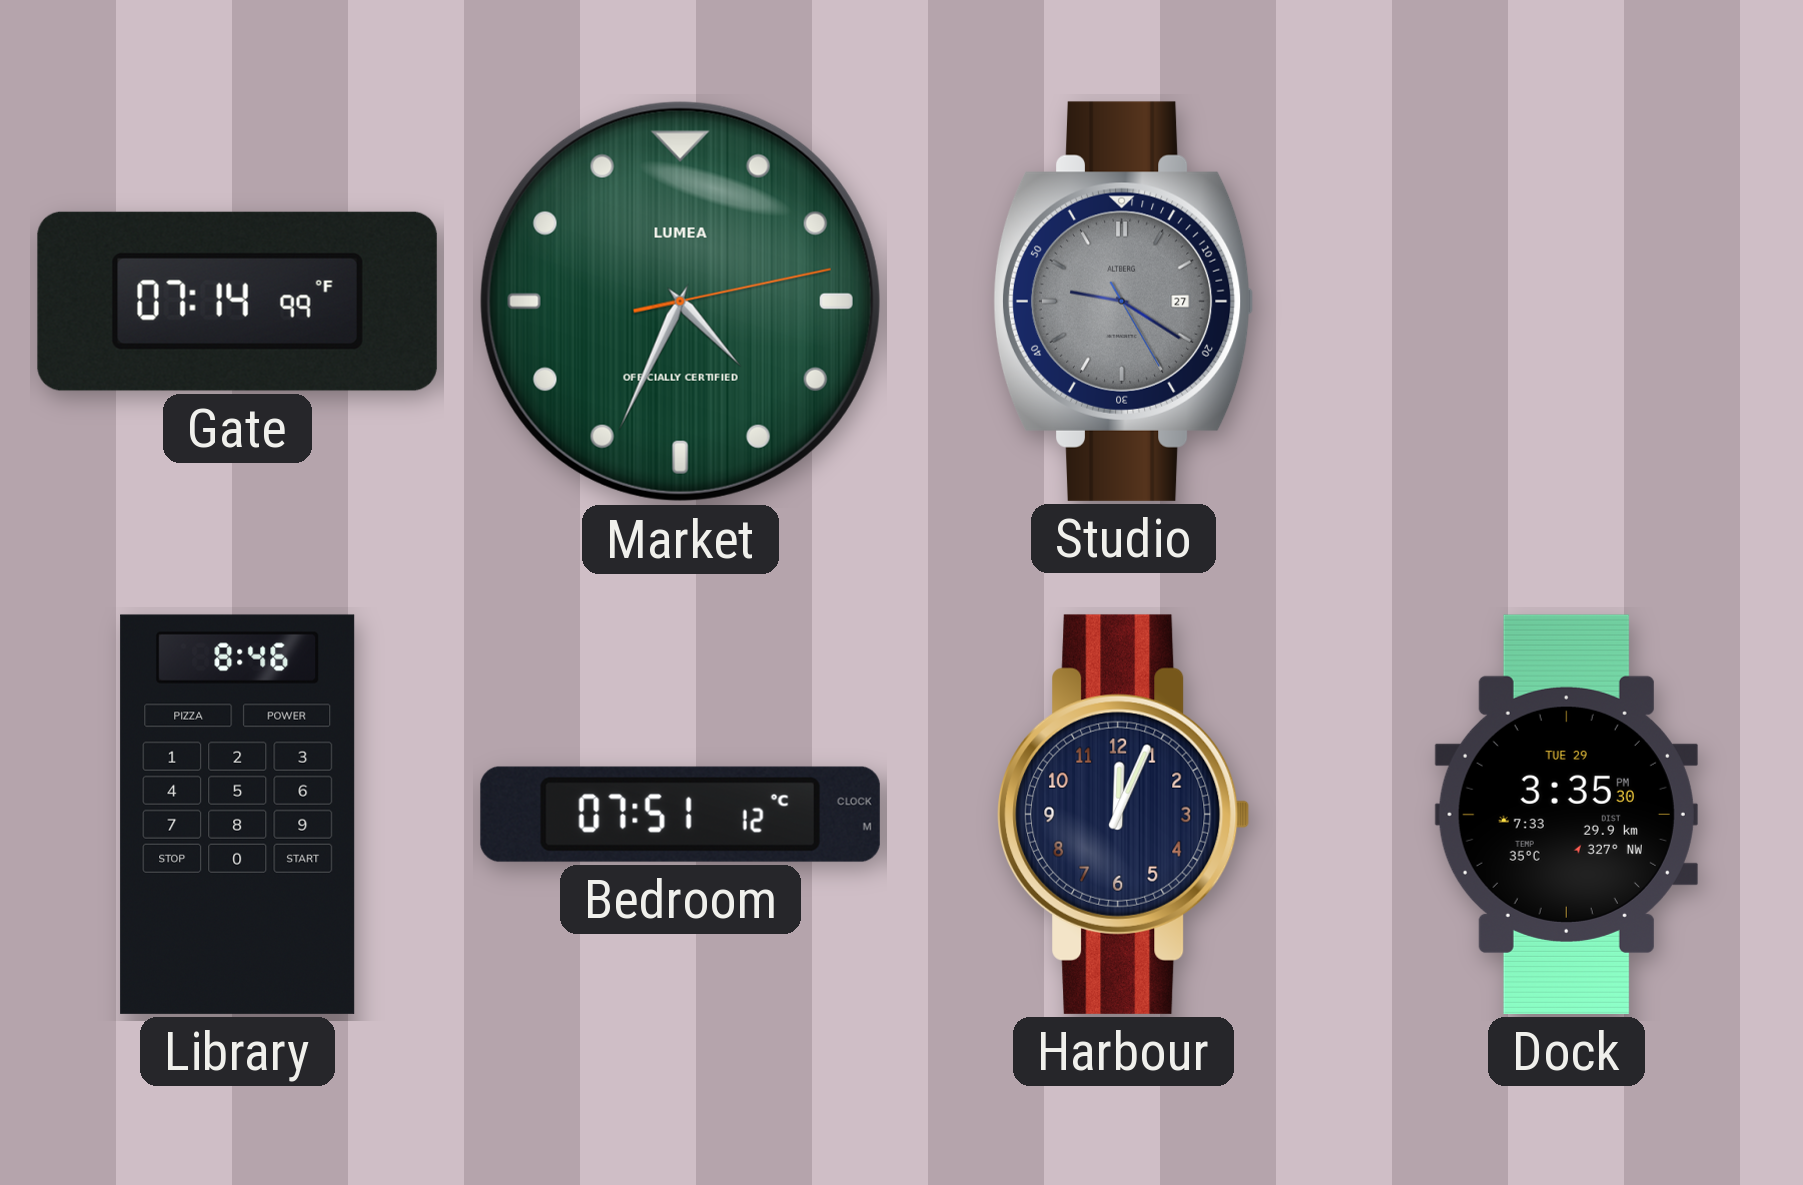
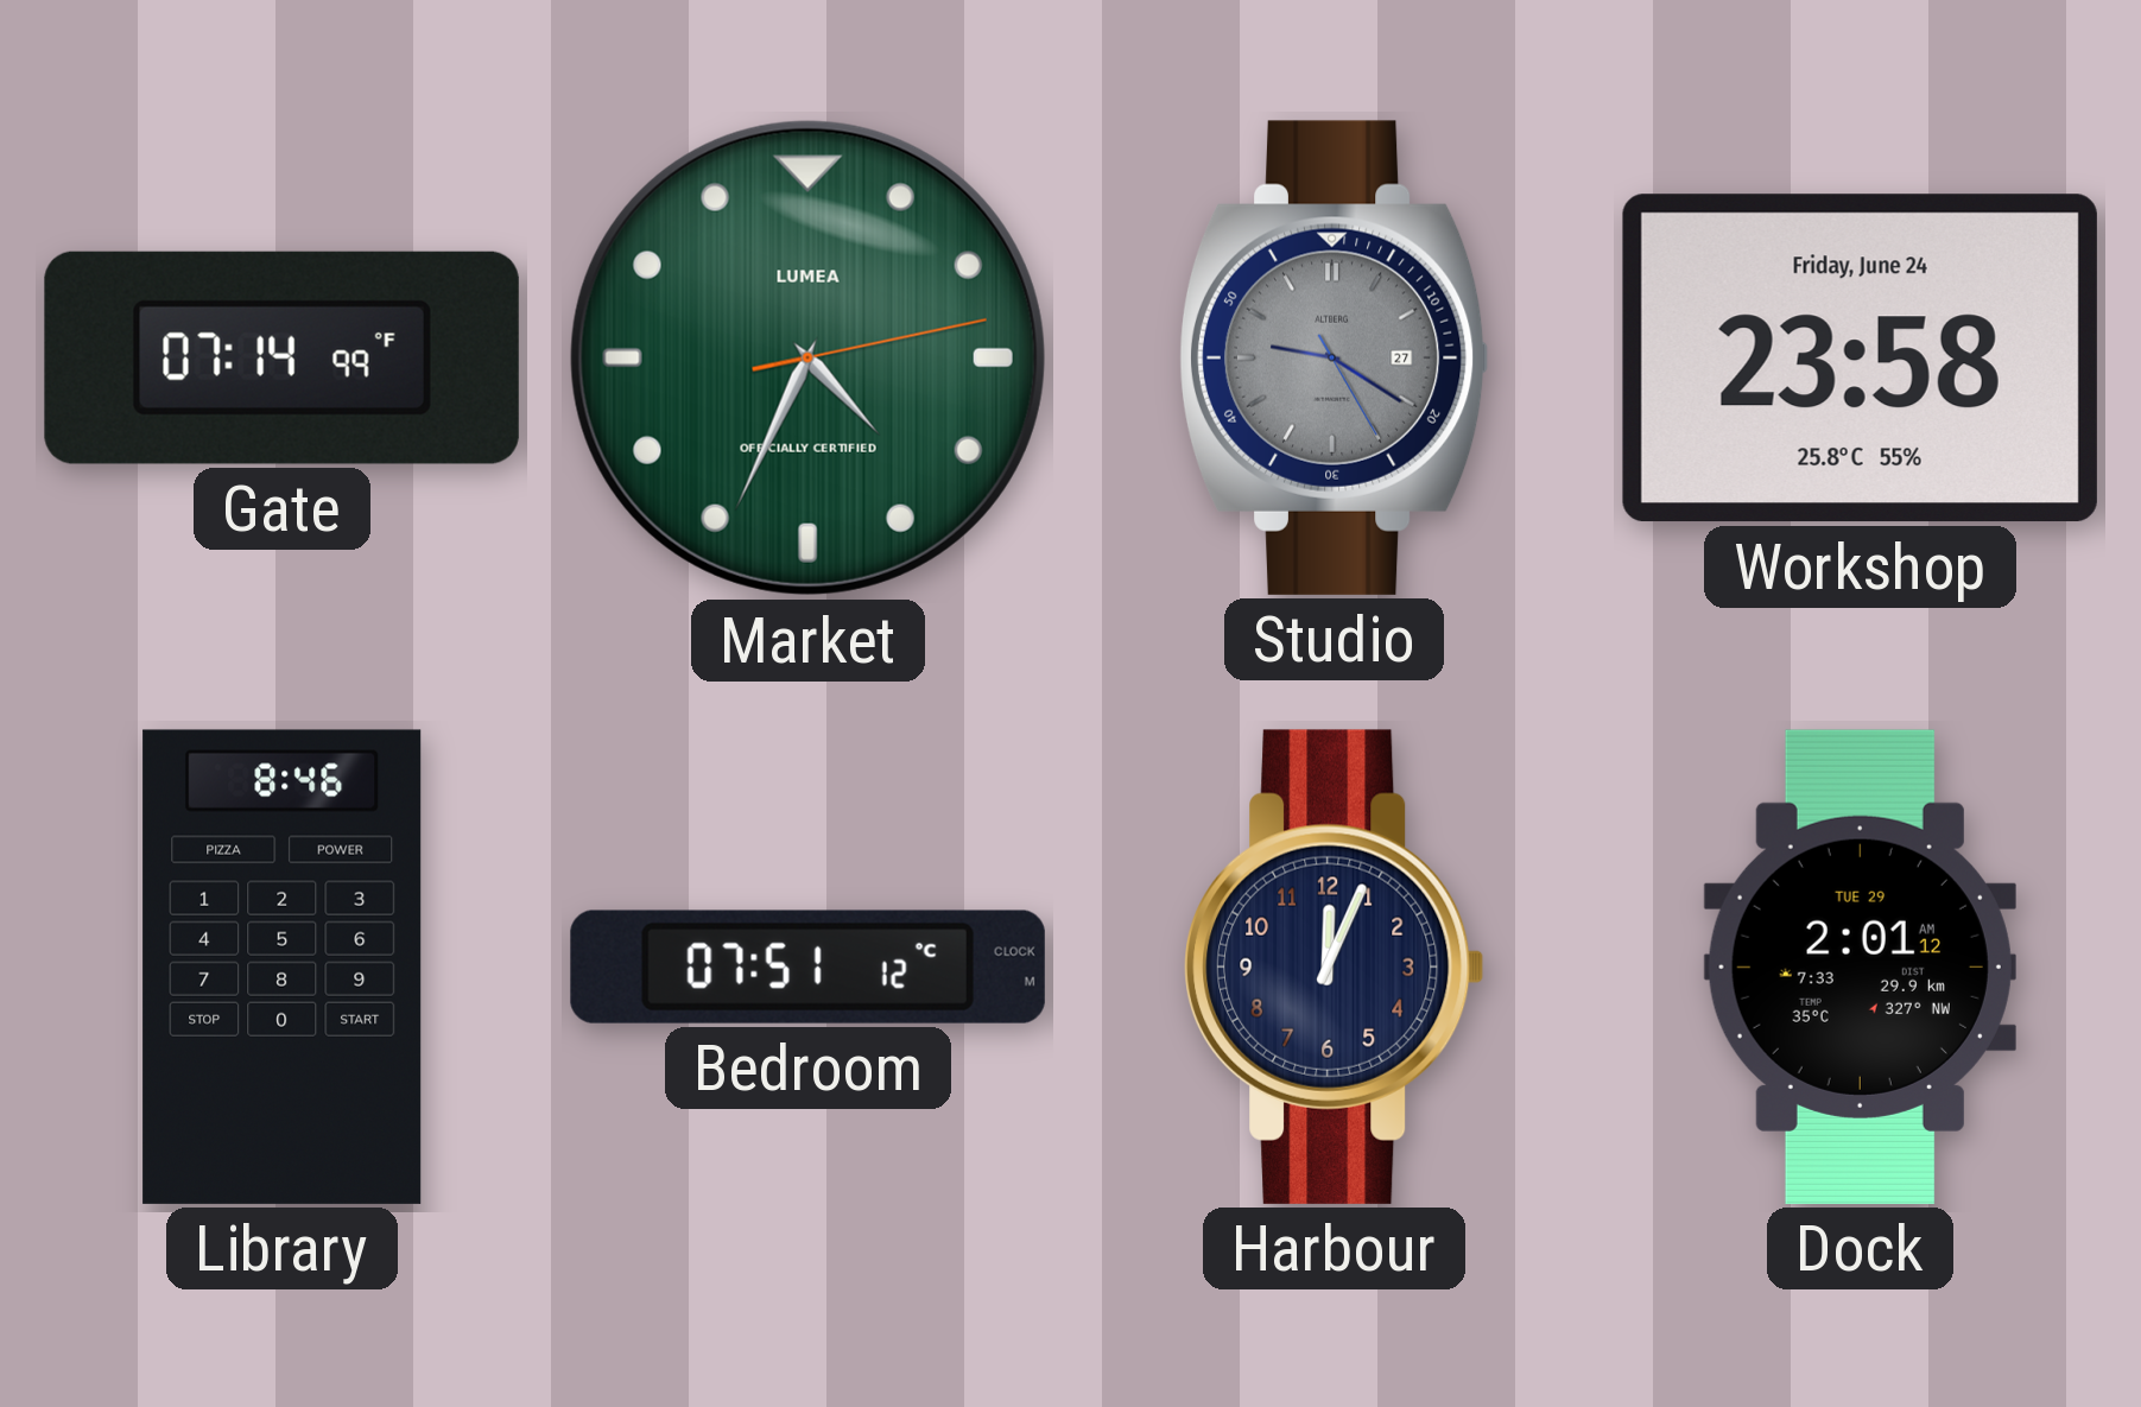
Workshop: none -> 23:58 (1860, 359)
Dock: 3:35 -> 2:01 (1860, 966)
